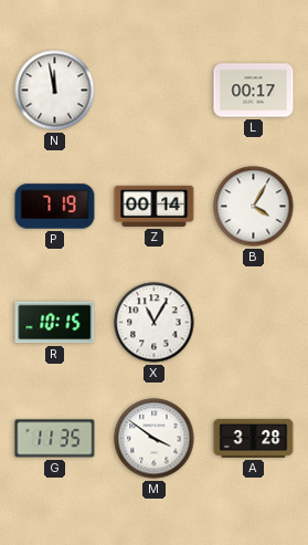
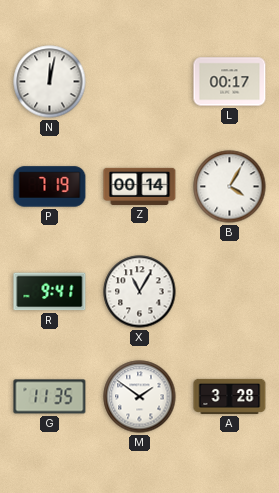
N: 11:58 -> 12:02 (50, 82)
R: 10:15 -> 9:41 (50, 292)
M: 3:51 -> 1:51 (140, 397)
